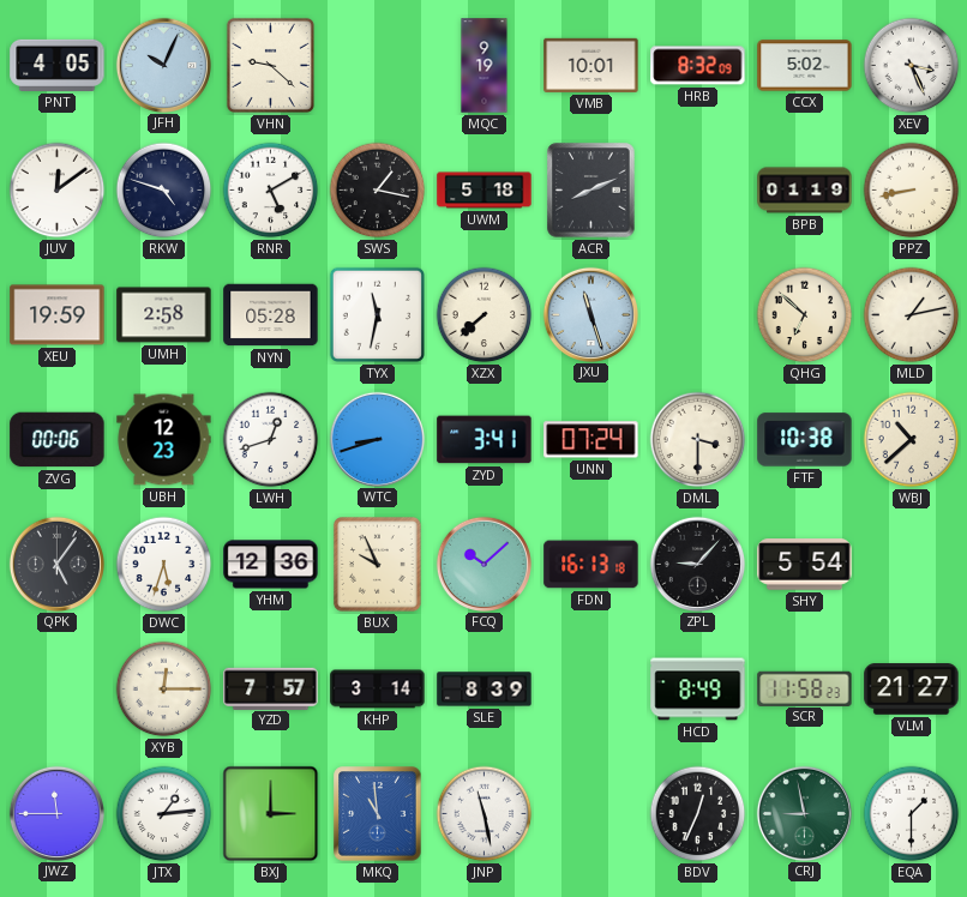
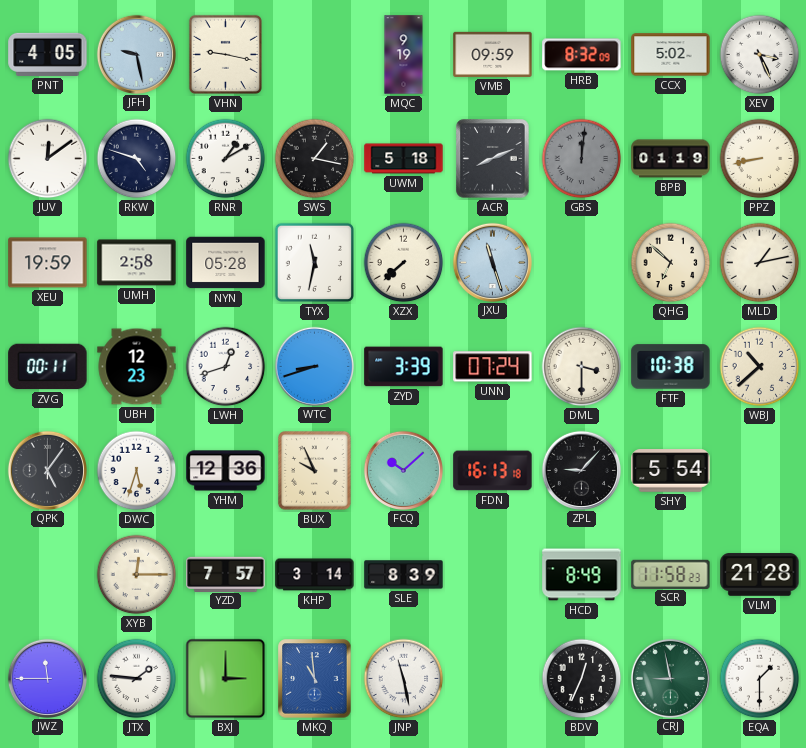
JFH: 10:04 -> 9:28 (136, 54)
VHN: 9:22 -> 9:17 (225, 54)
VMB: 10:01 -> 09:59 (493, 54)
RNR: 5:10 -> 1:10 (226, 159)
GBS: none -> 12:01 (582, 159)
ZVG: 00:06 -> 00:11 (48, 367)
ZYD: 3:41 -> 3:39 (404, 367)
VLM: 21:27 -> 21:28 (760, 575)
JTX: 1:14 -> 1:46 (137, 679)
